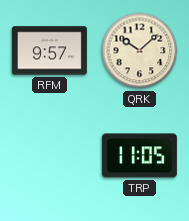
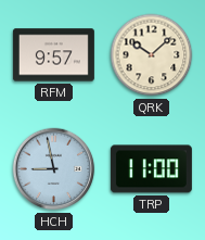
HCH: none -> 8:58 (54, 169)
TRP: 11:05 -> 11:00 (151, 169)
